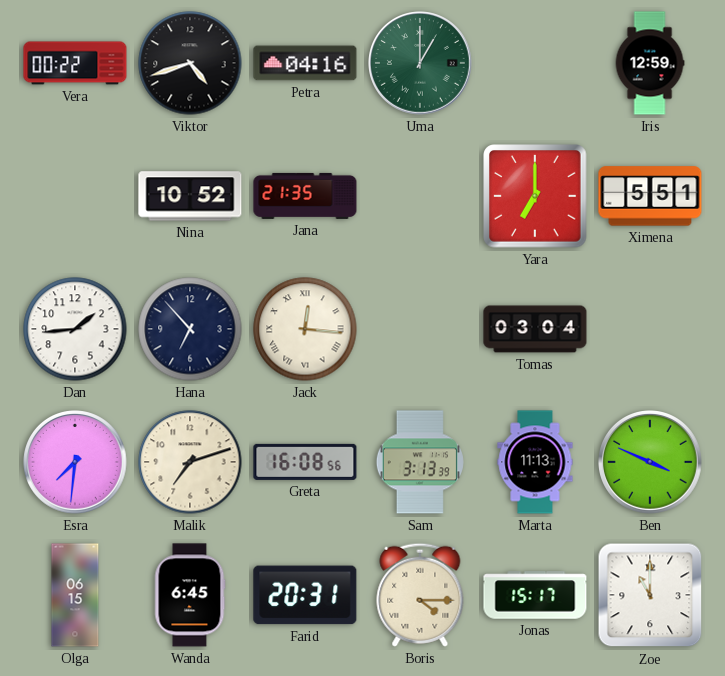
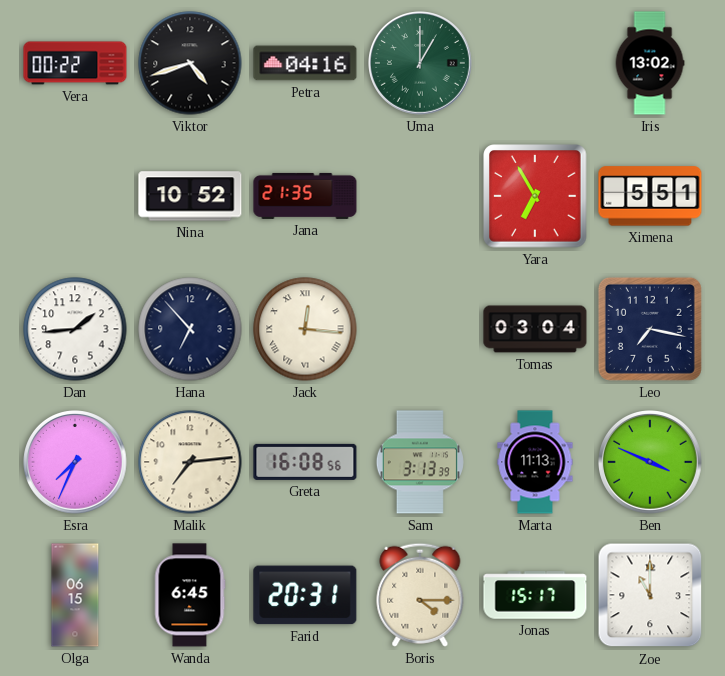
Iris: 12:59 -> 13:02 (650, 63)
Yara: 7:00 -> 6:55 (535, 196)
Leo: none -> 7:17 (650, 329)
Esra: 7:31 -> 7:34 (76, 463)
Malik: 7:12 -> 7:14 (190, 462)
